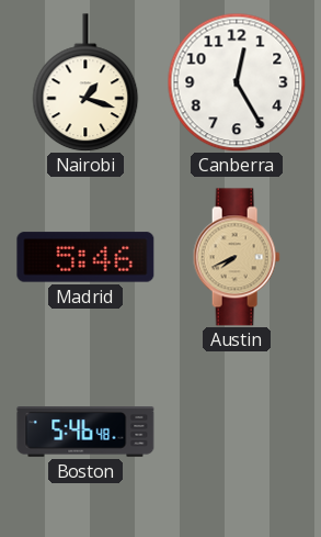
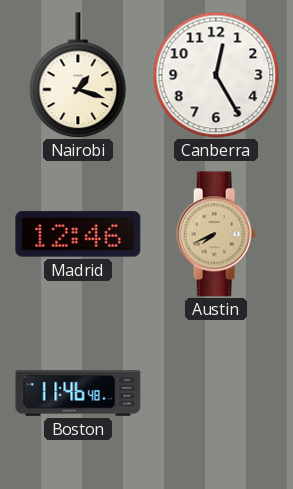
Madrid: 5:46 -> 12:46 (78, 234)
Boston: 5:46 -> 11:46 (78, 393)
